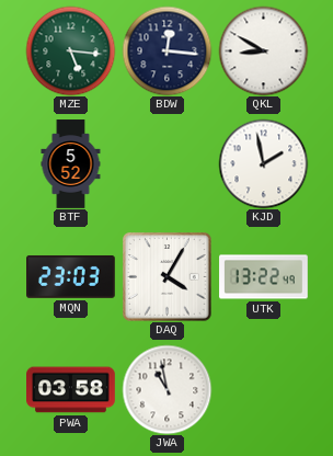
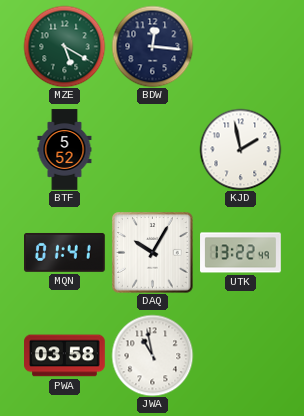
MZE: 5:16 -> 5:20 (64, 46)
QKL: 8:50 -> none (263, 50)
MQN: 23:03 -> 01:41 (65, 252)
DAQ: 4:05 -> 10:05 (152, 252)
